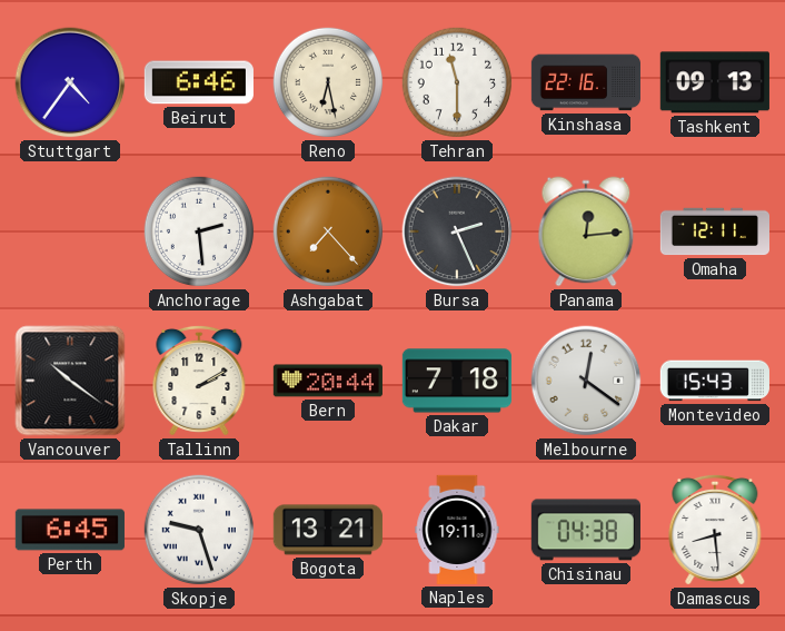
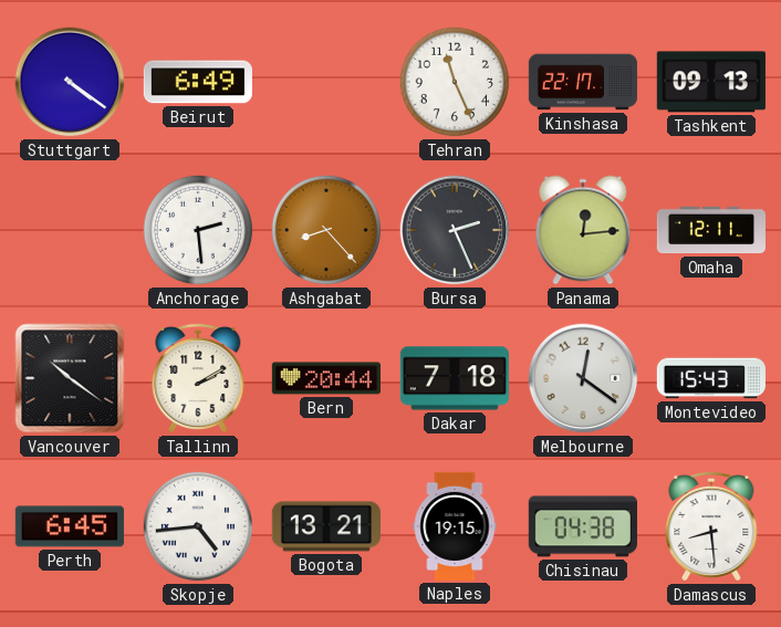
Stuttgart: 4:36 -> 4:21 (70, 82)
Beirut: 6:46 -> 6:49 (198, 82)
Reno: 6:28 -> none (328, 82)
Tehran: 11:30 -> 11:26 (455, 82)
Kinshasa: 22:16 -> 22:17 (583, 82)
Ashgabat: 7:23 -> 8:23 (326, 230)
Skopje: 9:27 -> 4:44 (198, 526)
Naples: 19:11 -> 19:15 (455, 526)
